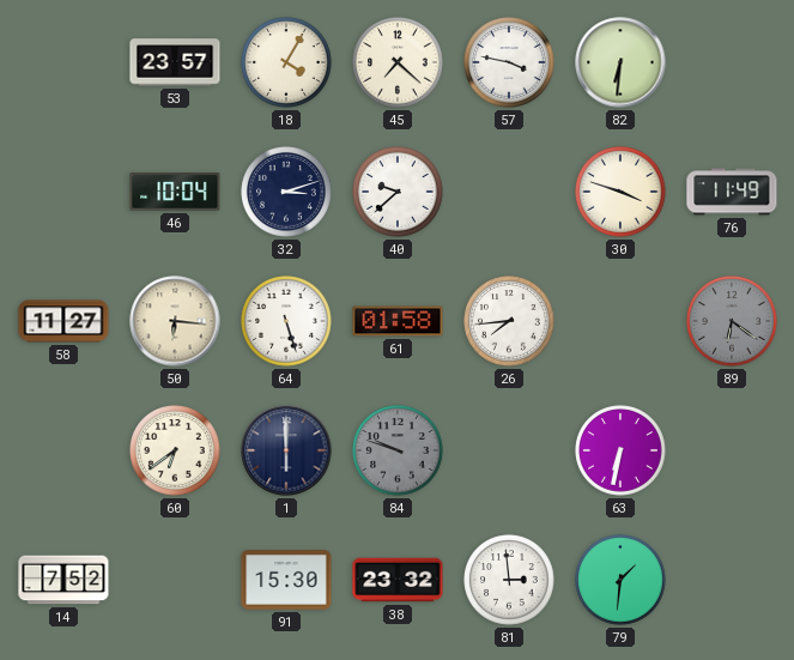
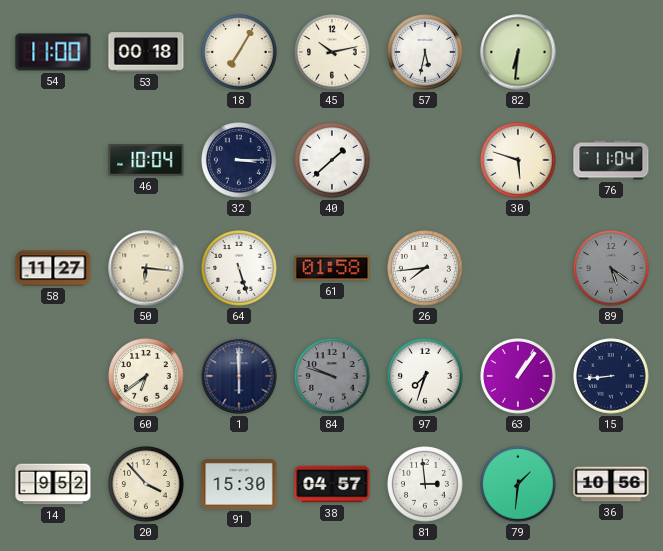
54: none -> 11:00 (53, 52)
53: 23:57 -> 00:18 (146, 52)
18: 4:05 -> 7:05 (239, 52)
45: 7:22 -> 10:13 (332, 52)
57: 3:47 -> 5:32 (425, 52)
32: 3:12 -> 3:15 (239, 160)
40: 9:38 -> 1:38 (332, 160)
30: 3:48 -> 5:48 (518, 160)
76: 11:49 -> 11:04 (611, 160)
89: 6:21 -> 5:21 (611, 268)
97: none -> 7:33 (425, 376)
63: 6:32 -> 1:06 (518, 376)
15: none -> 8:44 (611, 376)
14: 7:52 -> 9:52 (53, 484)
20: none -> 3:53 (146, 484)
38: 23:32 -> 04:57 (332, 484)
36: none -> 10:56 (611, 484)
